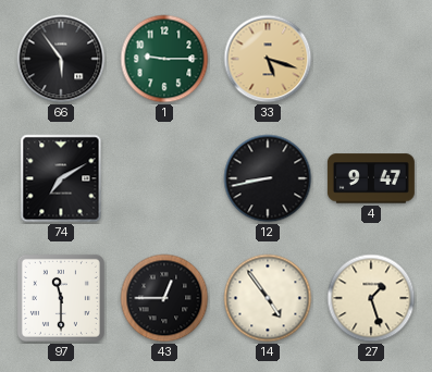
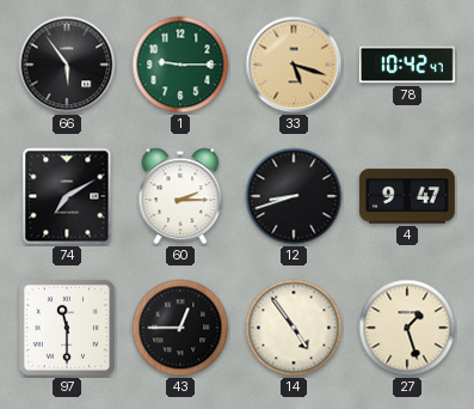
78: none -> 10:42 (407, 65)
60: none -> 2:15 (180, 196)
12: 8:43 -> 8:42 (294, 196)
